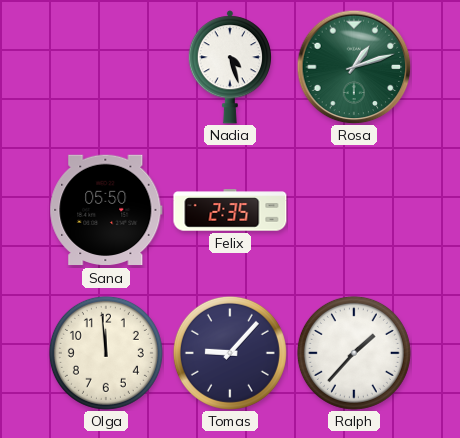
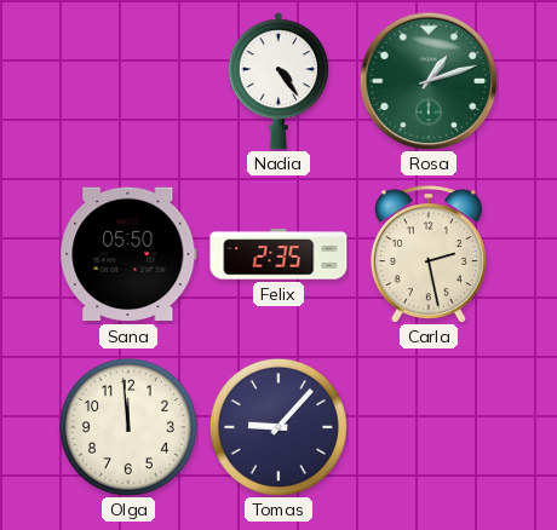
Nadia: 4:27 -> 4:24 (277, 81)
Carla: none -> 2:28 (429, 254)
Ralph: 1:37 -> none (354, 353)
